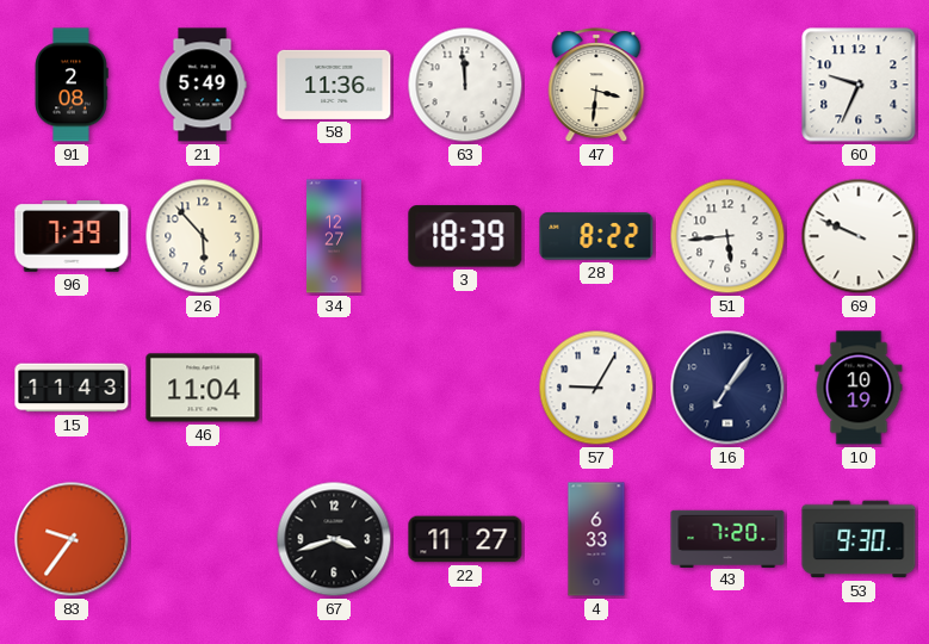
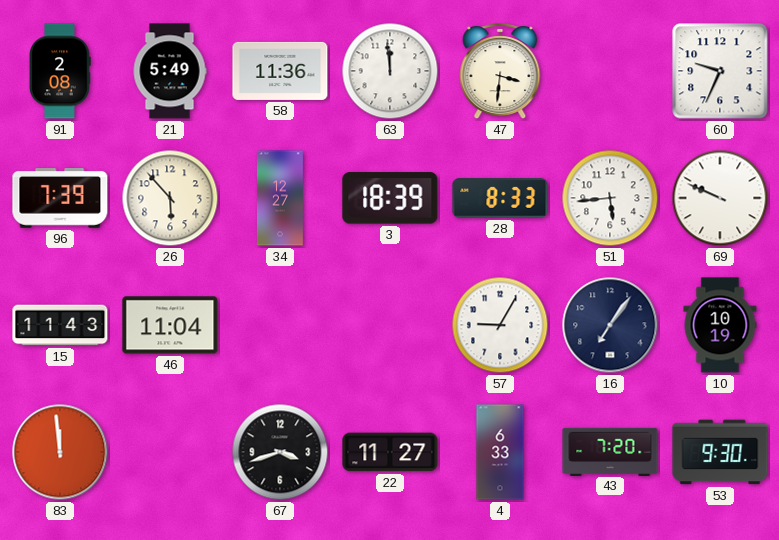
28: 8:22 -> 8:33 (500, 198)
83: 9:36 -> 11:59 (60, 452)
